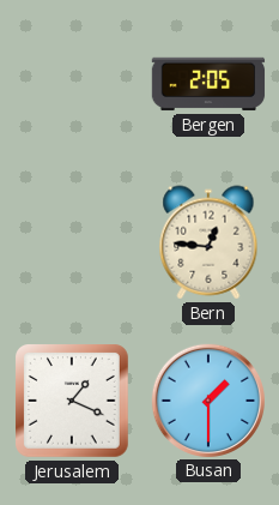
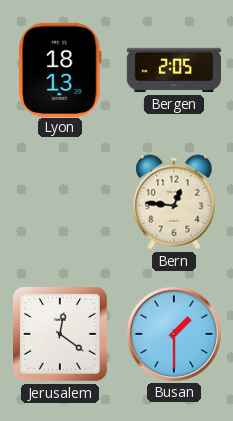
Lyon: none -> 18:13 (61, 69)
Jerusalem: 1:19 -> 12:21 (61, 335)
